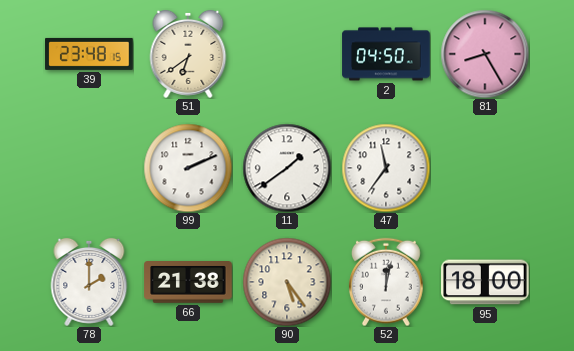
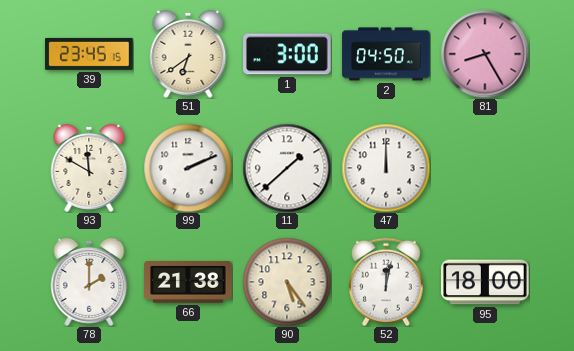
39: 23:48 -> 23:45 (89, 54)
1: none -> 3:00 (288, 54)
93: none -> 11:50 (89, 168)
11: 1:39 -> 1:38 (287, 168)
47: 11:36 -> 12:00 (386, 168)
